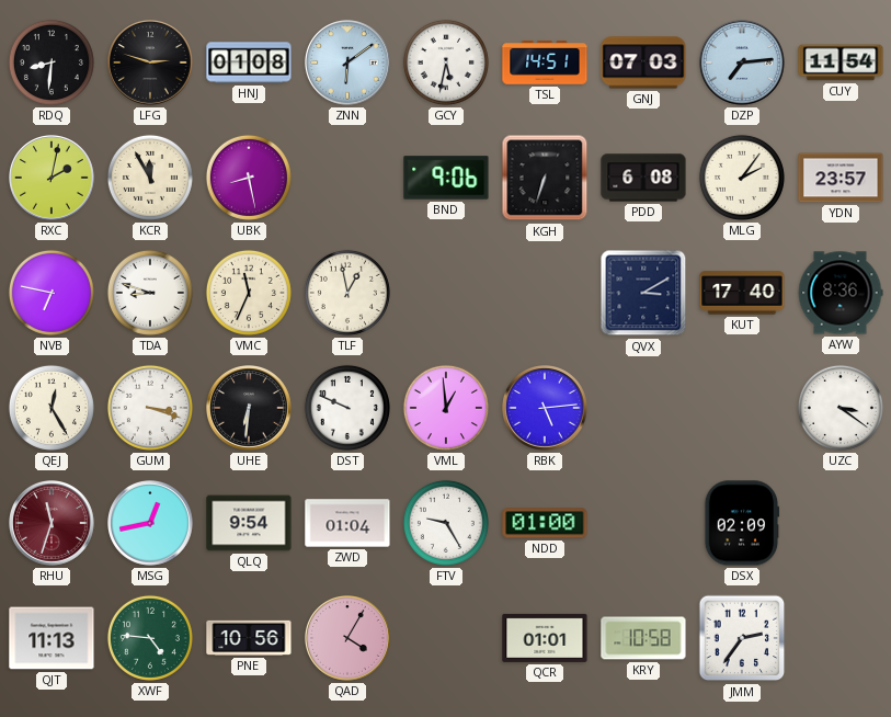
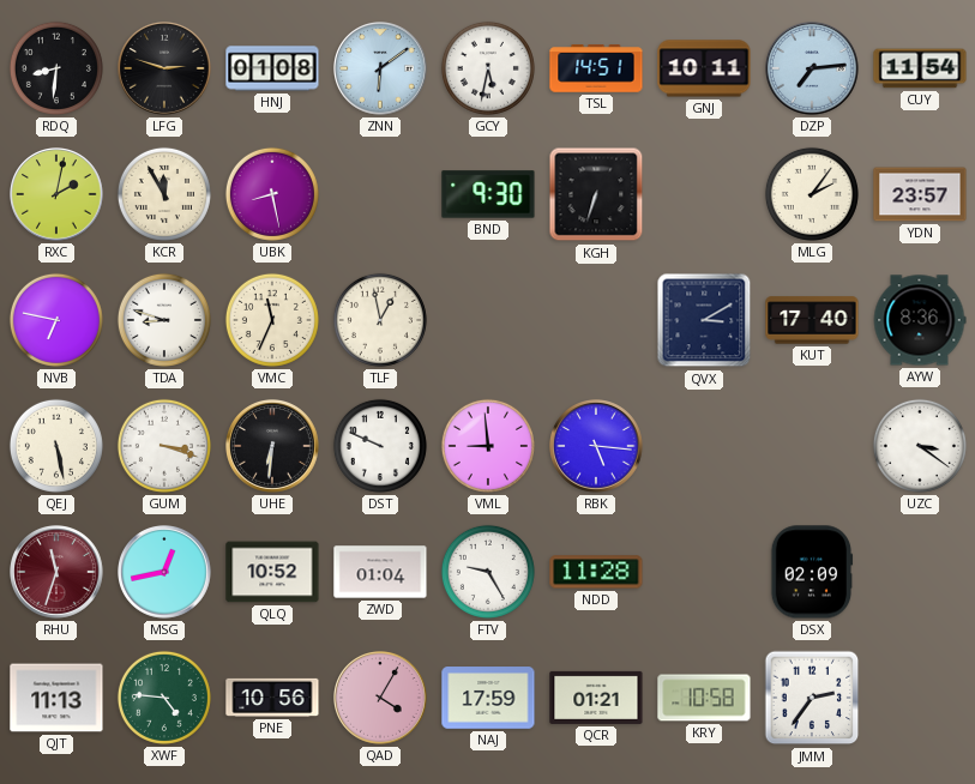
GNJ: 07:03 -> 10:11 (704, 68)
BND: 9:06 -> 9:30 (488, 194)
PDD: 6:08 -> none (643, 178)
QEJ: 12:25 -> 5:28 (56, 446)
VML: 12:59 -> 8:59 (488, 446)
RBK: 5:14 -> 5:16 (597, 447)
QLQ: 9:54 -> 10:52 (272, 572)
NDD: 01:00 -> 11:28 (596, 572)
NAJ: none -> 17:59 (488, 698)
QCR: 01:01 -> 01:21 (596, 698)
